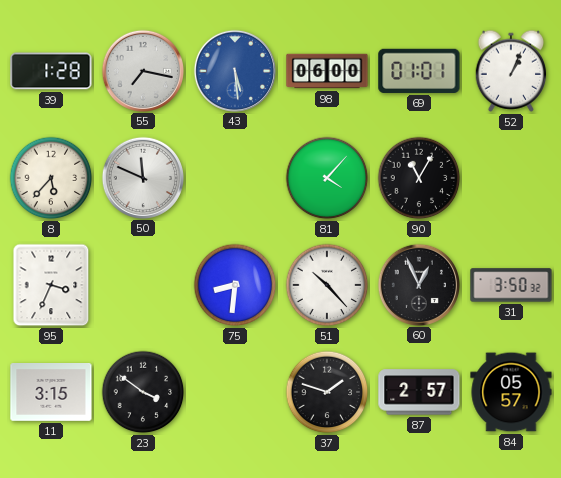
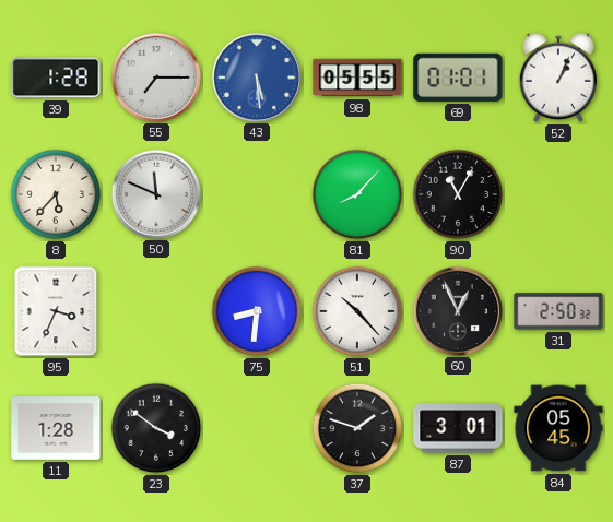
55: 7:17 -> 7:15 (155, 76)
98: 06:00 -> 05:55 (357, 78)
81: 4:07 -> 8:07 (357, 194)
31: 3:50 -> 2:50 (558, 311)
11: 3:15 -> 1:28 (56, 428)
87: 2:57 -> 3:01 (458, 428)
84: 05:57 -> 05:45 (558, 428)
